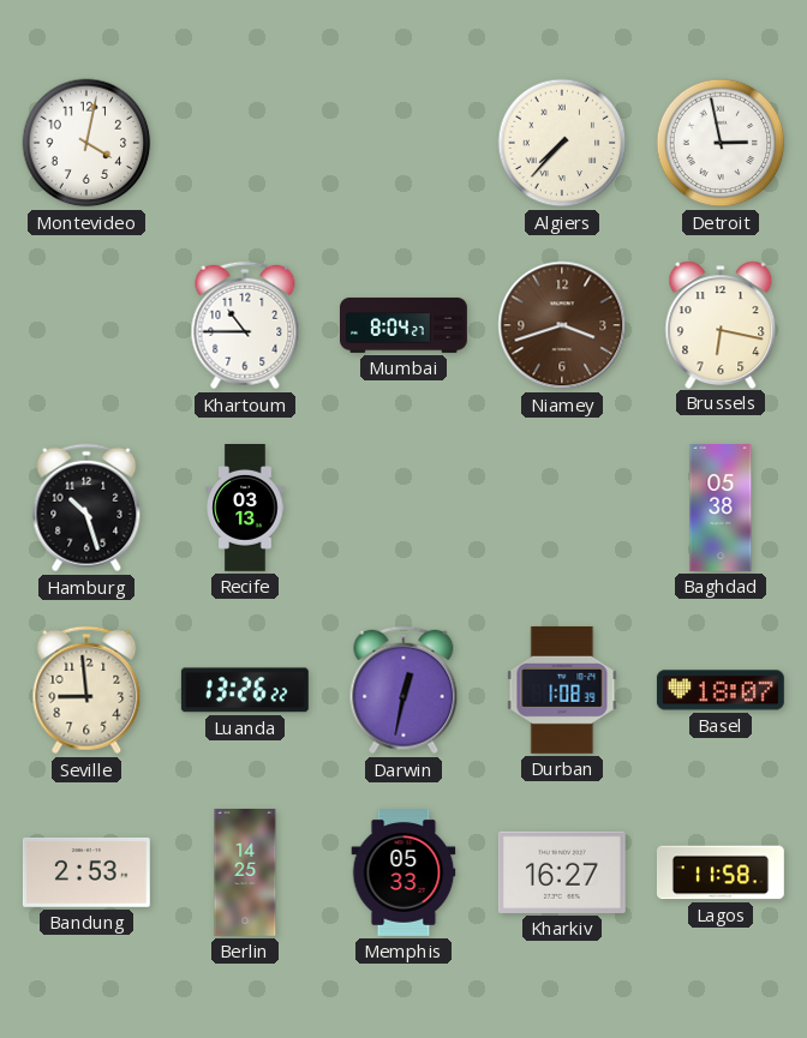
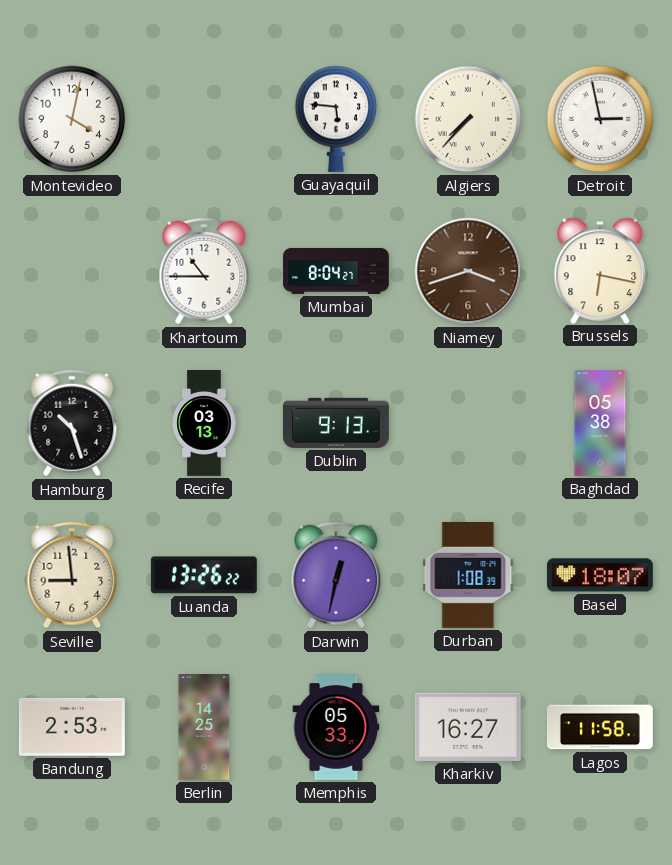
Guayaquil: none -> 5:46 (336, 119)
Dublin: none -> 9:13 (336, 423)
